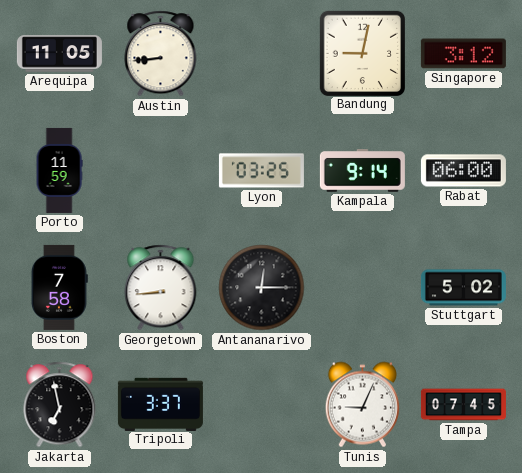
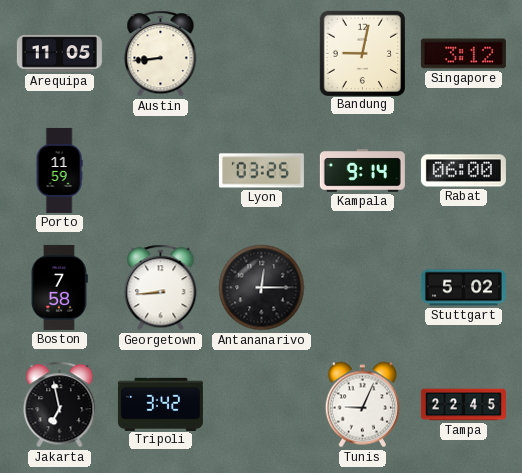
Tripoli: 3:37 -> 3:42 (160, 404)
Tampa: 07:45 -> 22:45 (463, 405)
